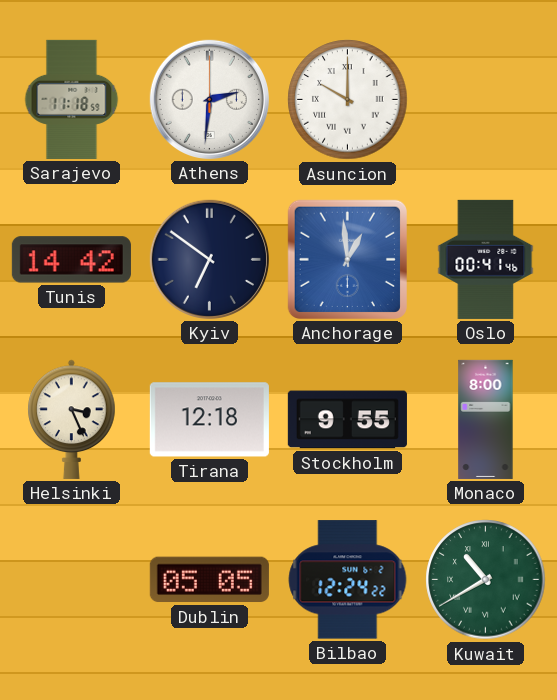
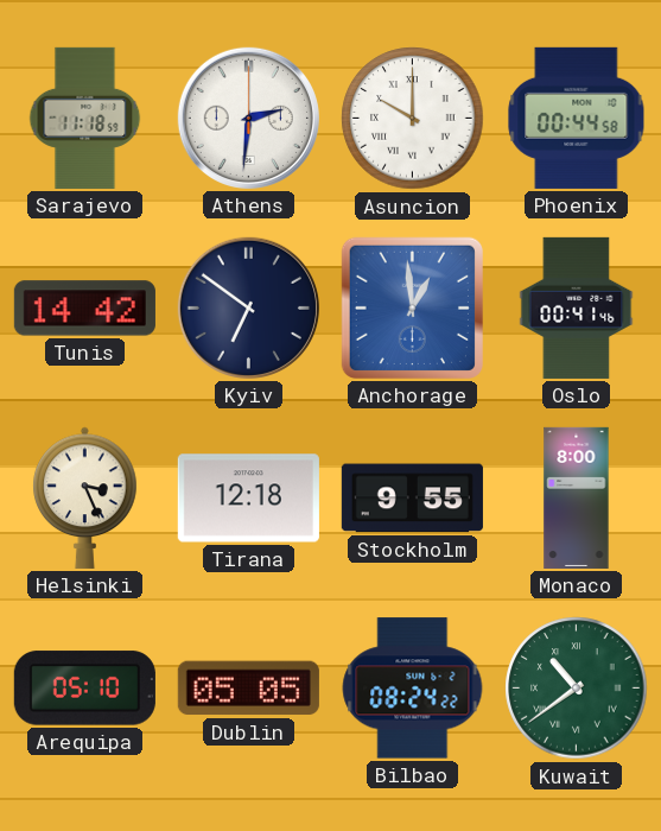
Phoenix: none -> 00:44 (577, 118)
Arequipa: none -> 05:10 (84, 689)
Bilbao: 12:24 -> 08:24 (413, 689)
Kuwait: 10:40 -> 10:39 (577, 689)
